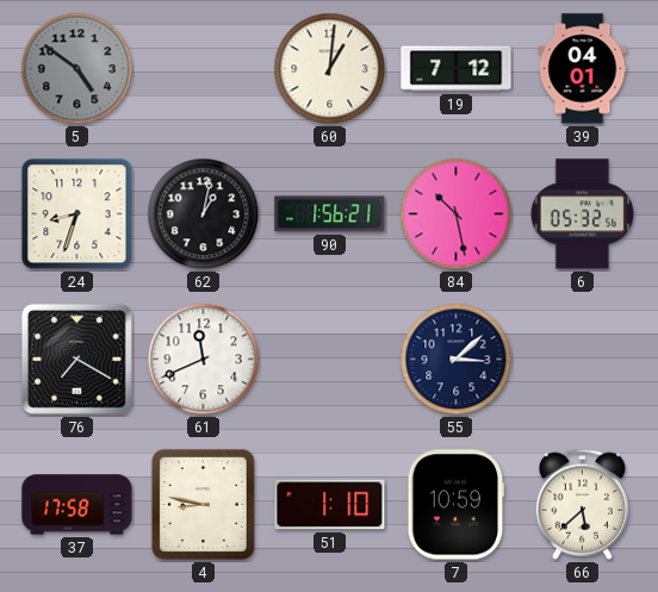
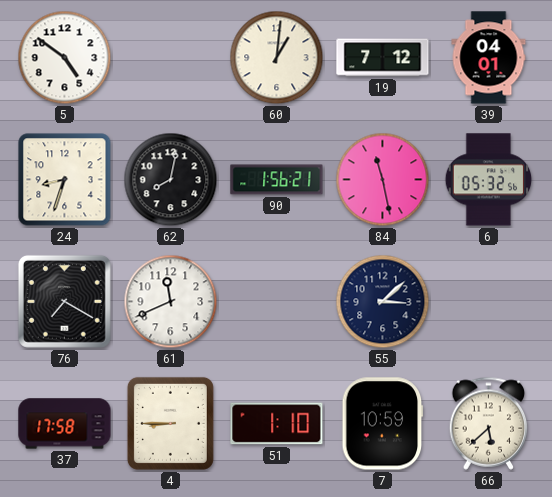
5 dial: grey -> white (65, 58)
62: 1:02 -> 8:02 (171, 180)
84: 10:28 -> 11:28 (383, 180)
4: 8:47 -> 8:45 (170, 423)
